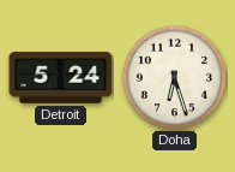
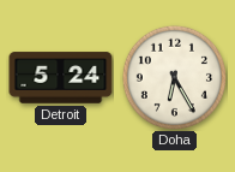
Doha: 6:27 -> 6:25 (174, 77)
